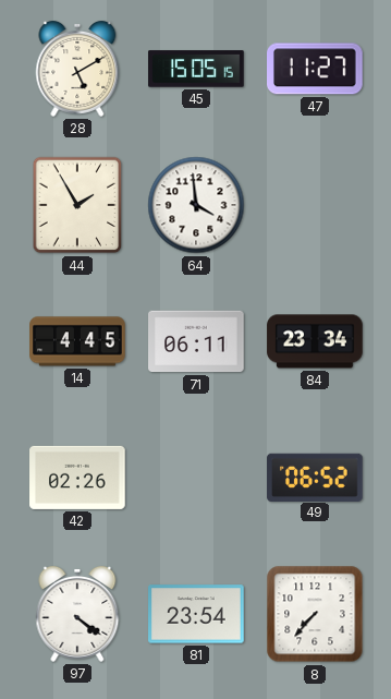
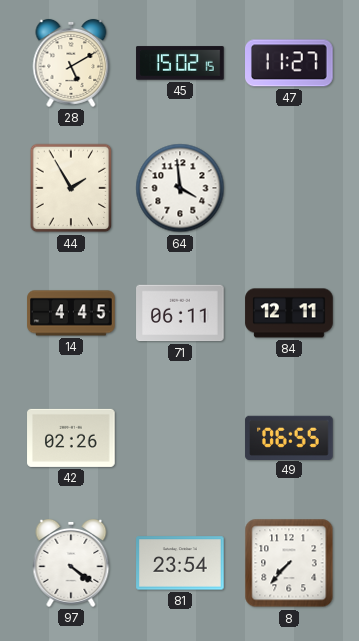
45: 15:05 -> 15:02 (180, 63)
84: 23:34 -> 12:11 (289, 313)
49: 06:52 -> 06:55 (289, 437)
